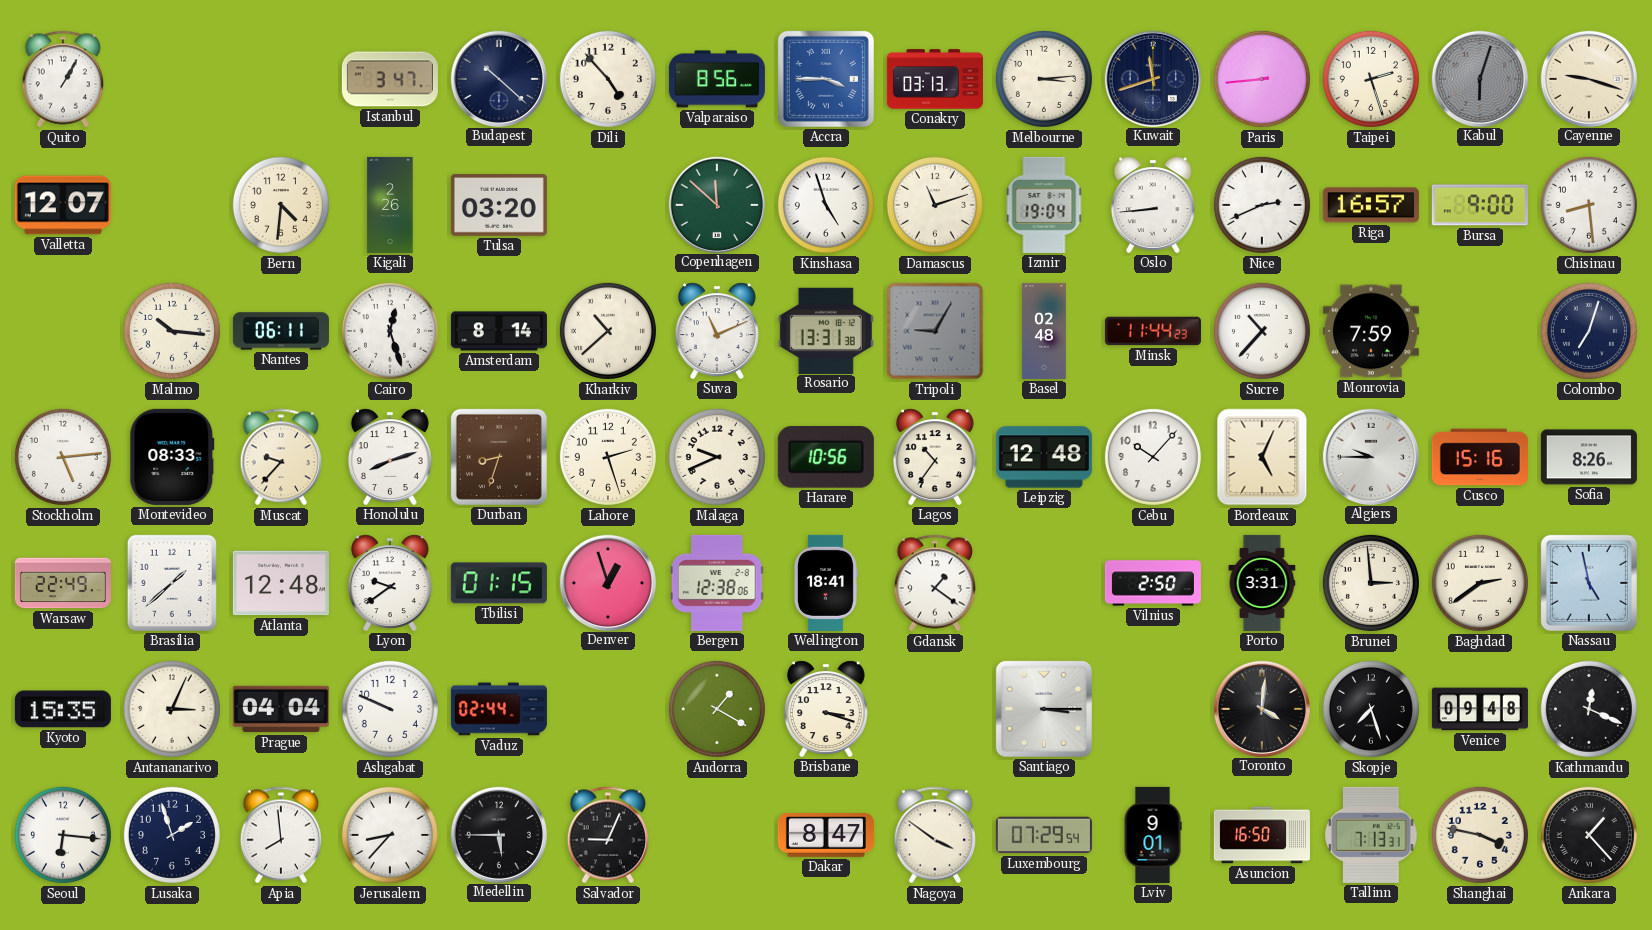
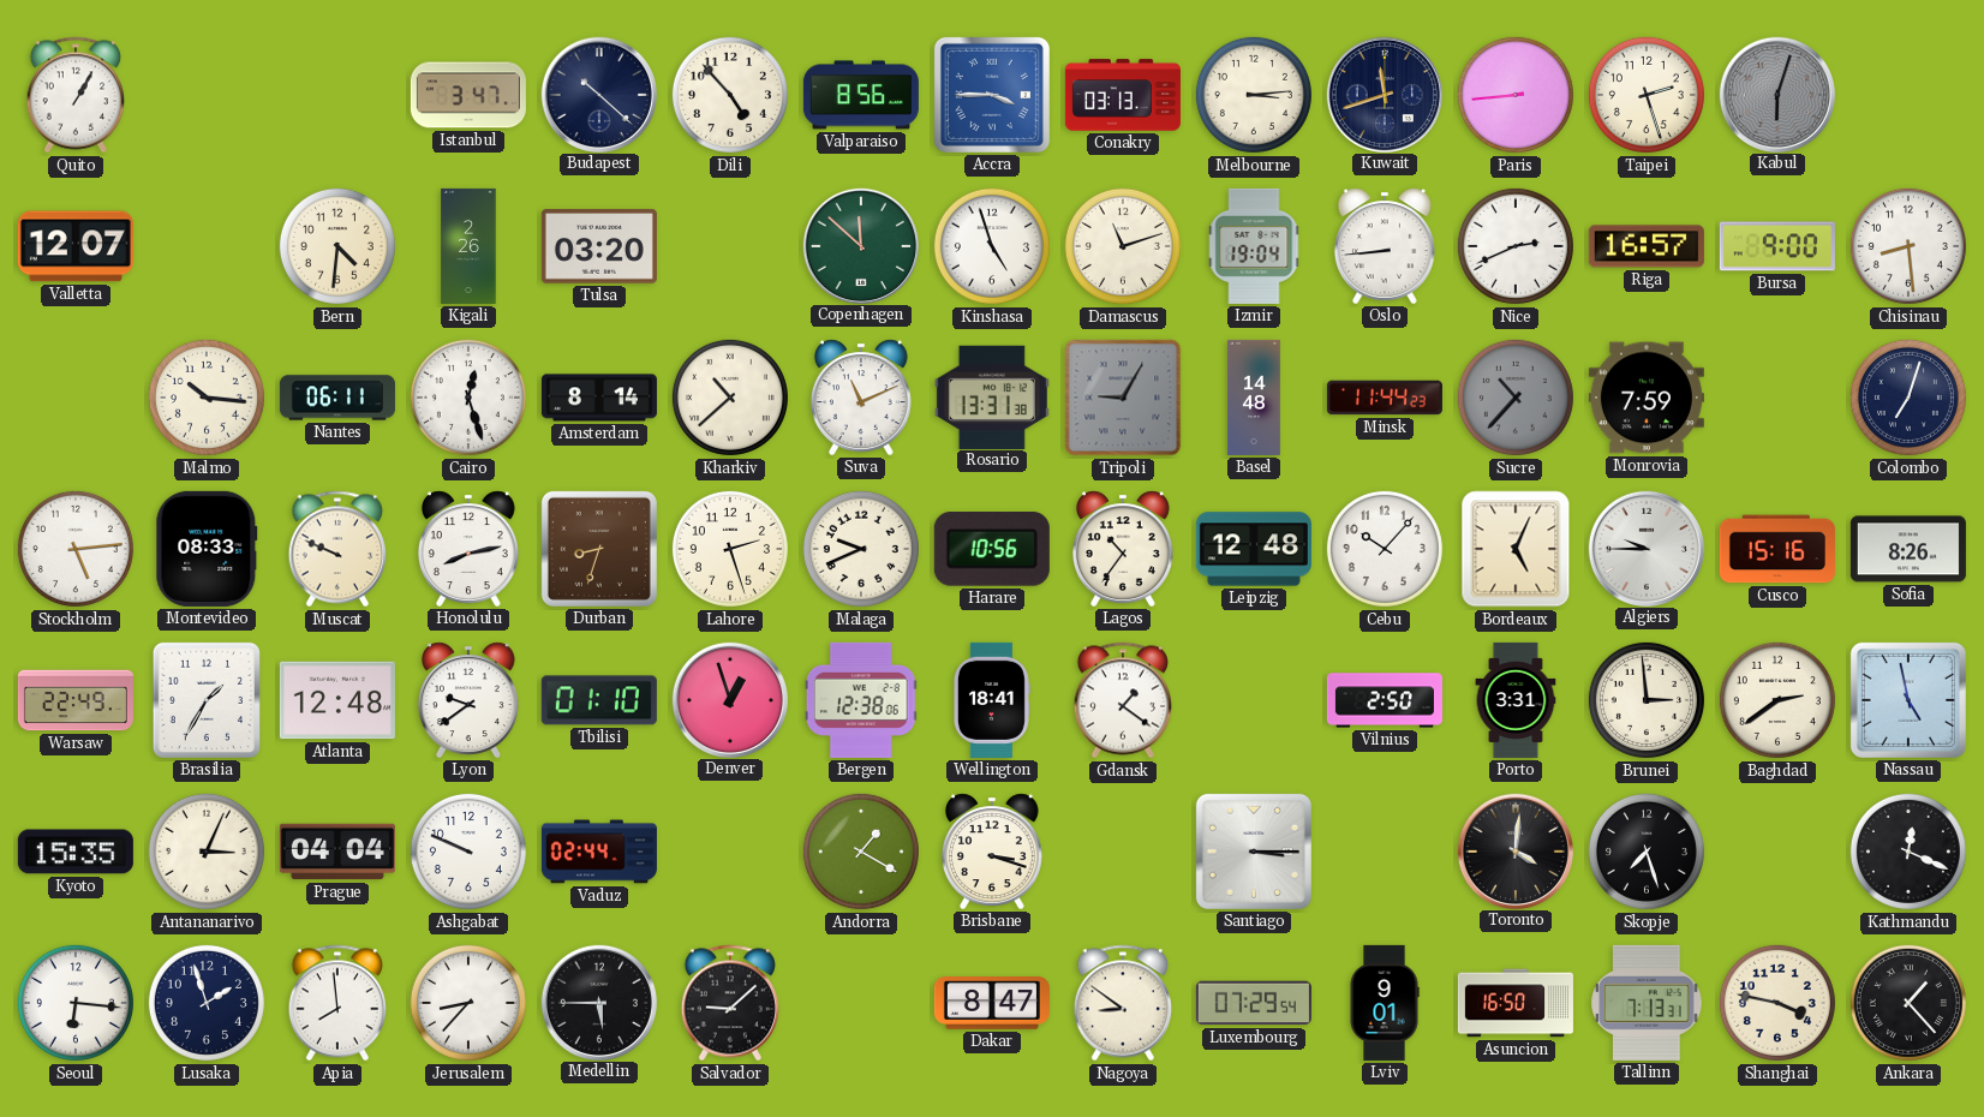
Cayenne: 9:18 -> none (1588, 78)
Basel: 02:48 -> 14:48 (1254, 398)
Sucre dial: white -> grey (1516, 398)
Muscat: 9:37 -> 9:49 (336, 549)
Honolulu: 8:12 -> 8:13 (468, 549)
Brasilia: 1:38 -> 1:35 (207, 700)
Tbilisi: 01:15 -> 01:10 (599, 700)
Venice: 09:48 -> none (1480, 709)
Salvador: 9:04 -> 9:08 (729, 1003)
Nagoya: 3:51 -> 8:51 (1122, 1003)
